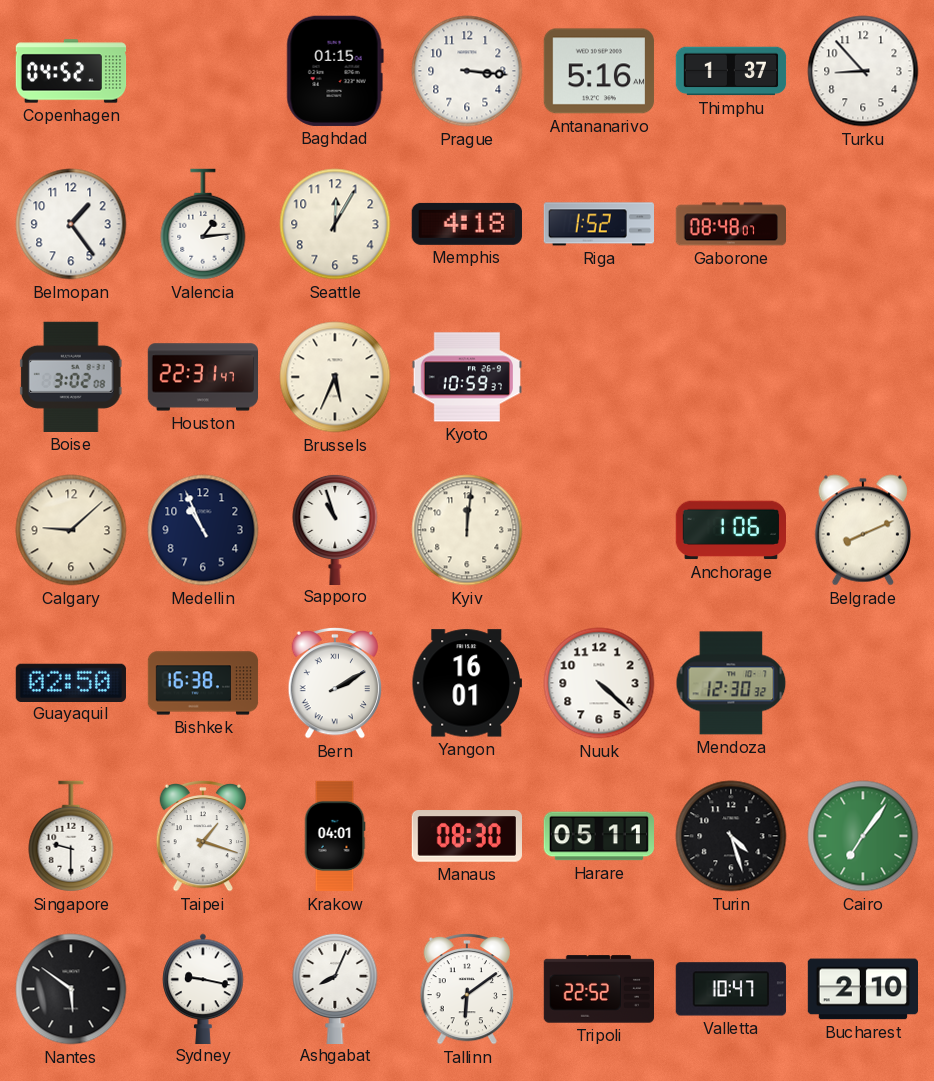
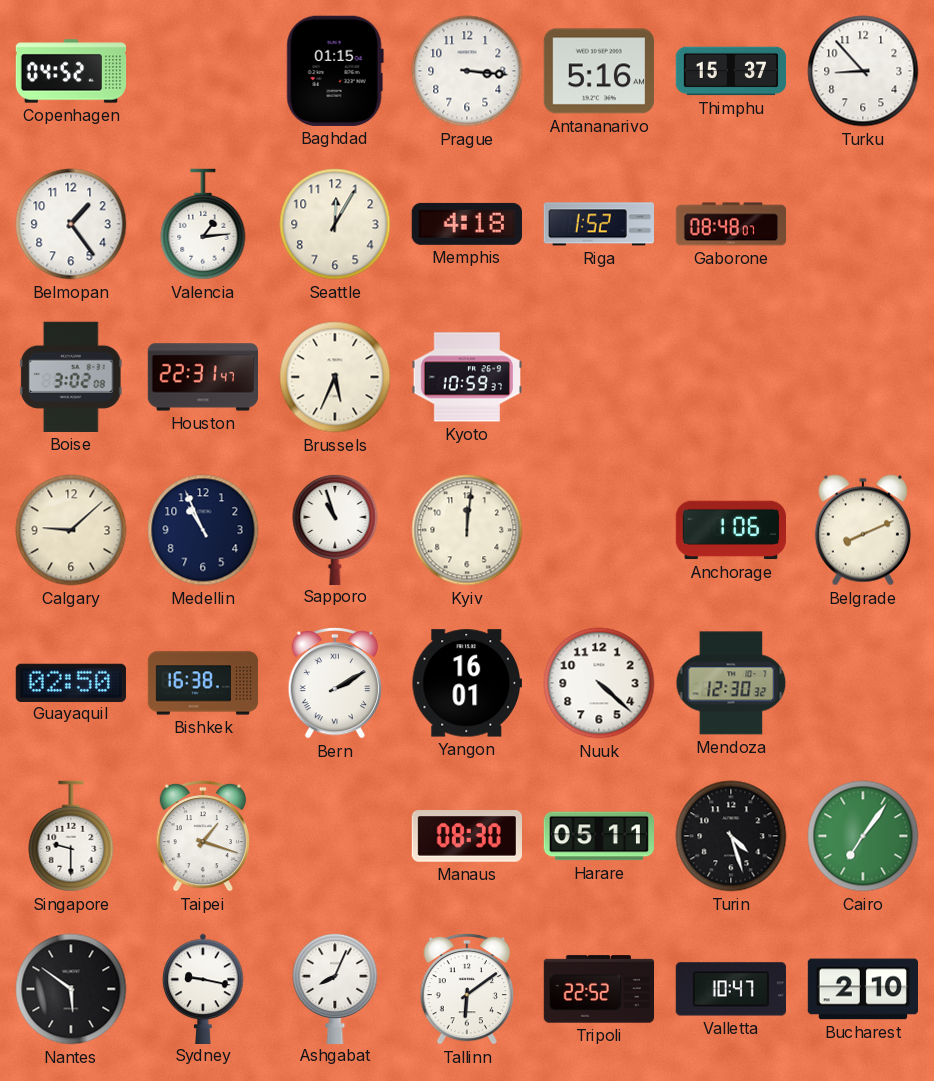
Thimphu: 1:37 -> 15:37 (731, 71)
Krakow: 04:01 -> none (335, 836)
